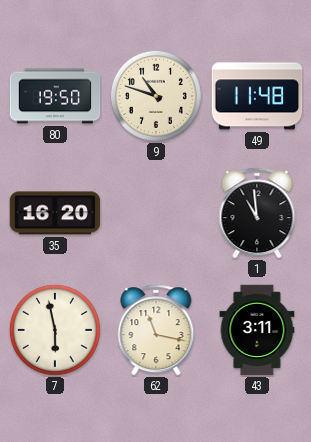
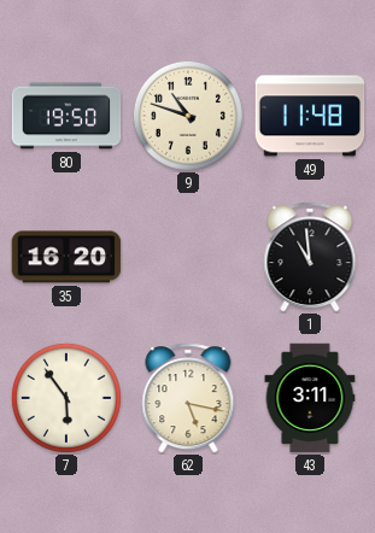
7: 5:58 -> 5:54 (66, 398)
62: 11:17 -> 5:17 (188, 398)
